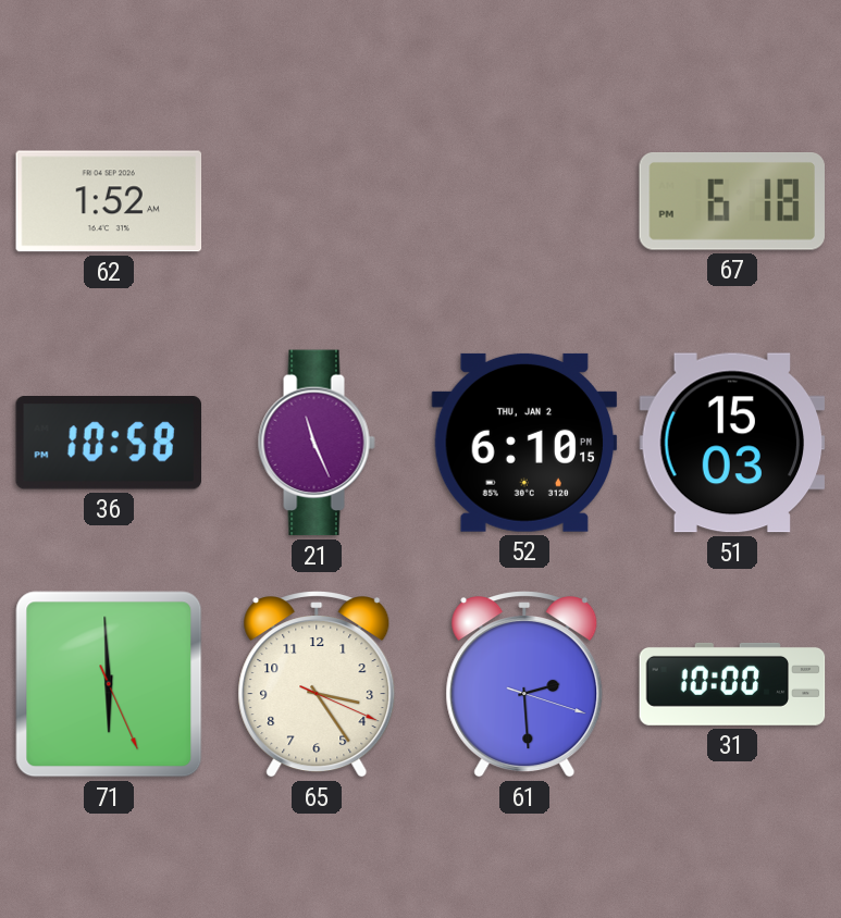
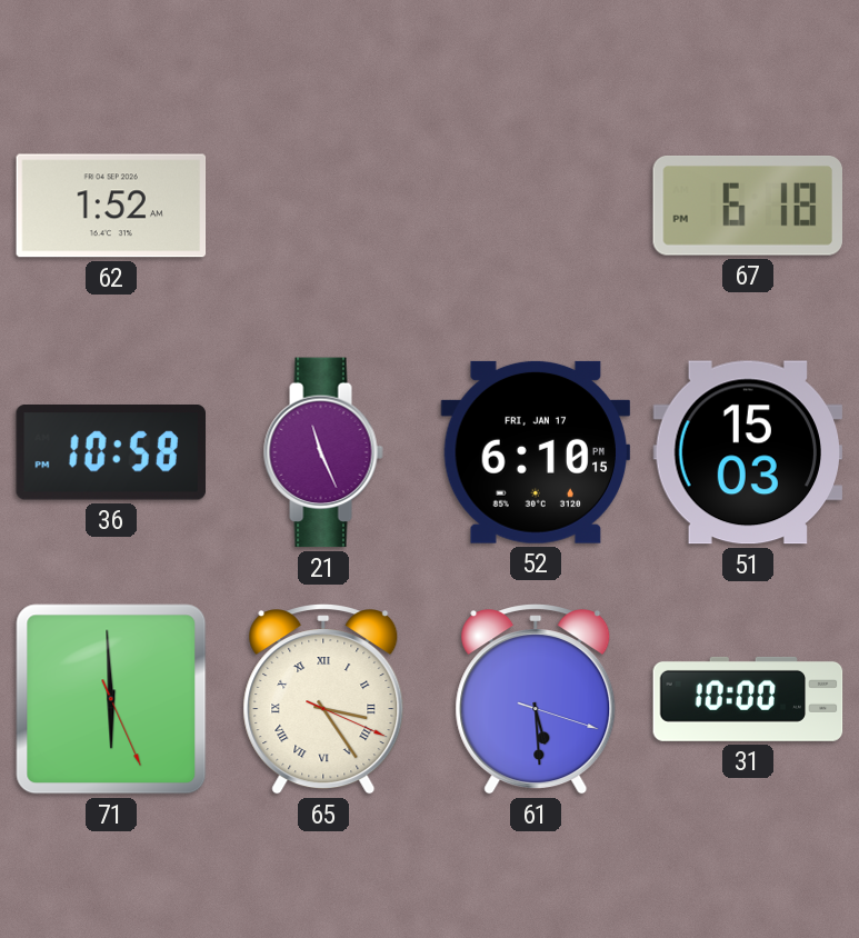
52 date: THU, JAN 2 -> FRI, JAN 17 (536, 452)
65 numerals: Arabic -> Roman (323, 700)
61: 2:29 -> 5:29 (536, 700)
